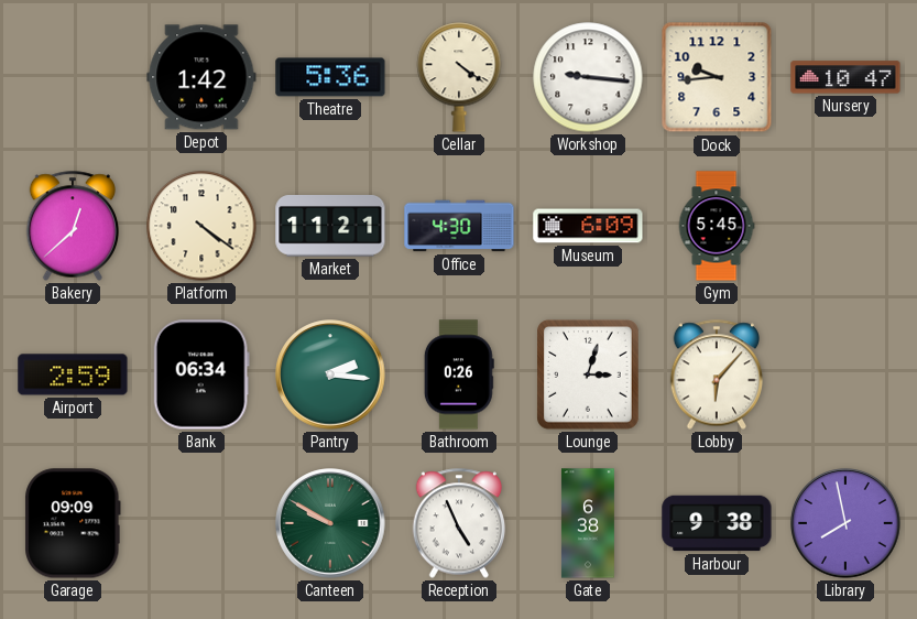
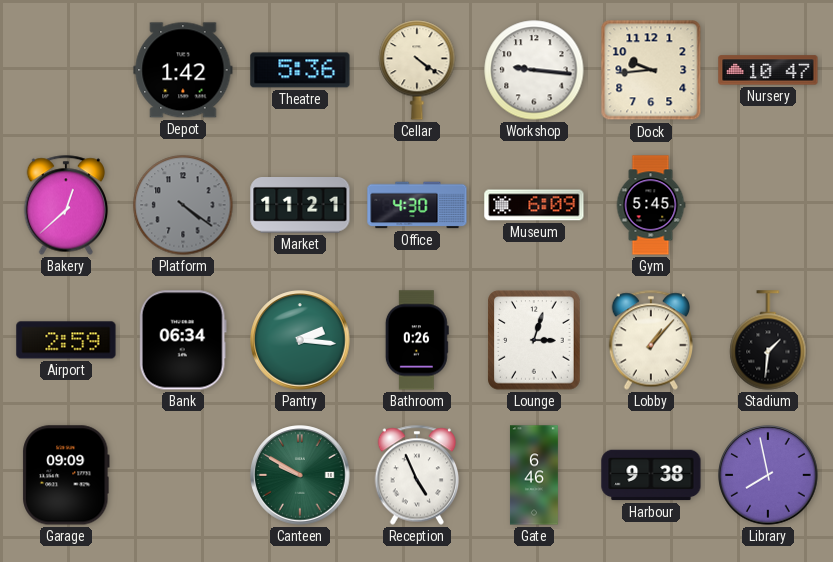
Platform dial: cream -> grey (183, 205)
Lobby: 6:07 -> 1:07 (651, 340)
Stadium: none -> 1:31 (768, 340)
Gate: 6:38 -> 6:46 (534, 475)
